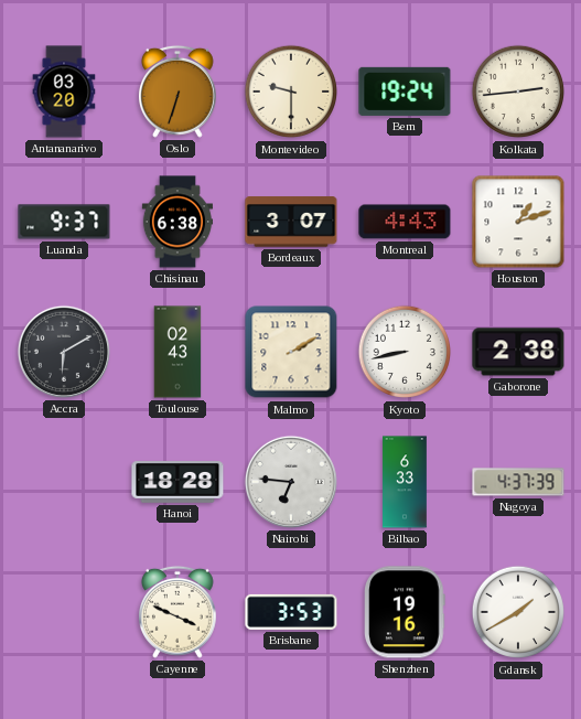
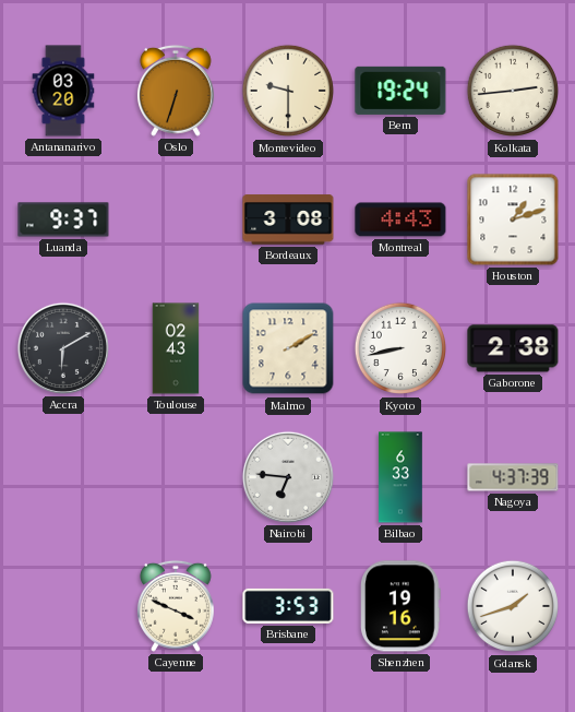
Chisinau: 6:38 -> none (177, 222)
Bordeaux: 3:07 -> 3:08 (288, 219)
Hanoi: 18:28 -> none (177, 482)
Gdansk: 1:40 -> 1:42 (512, 606)
